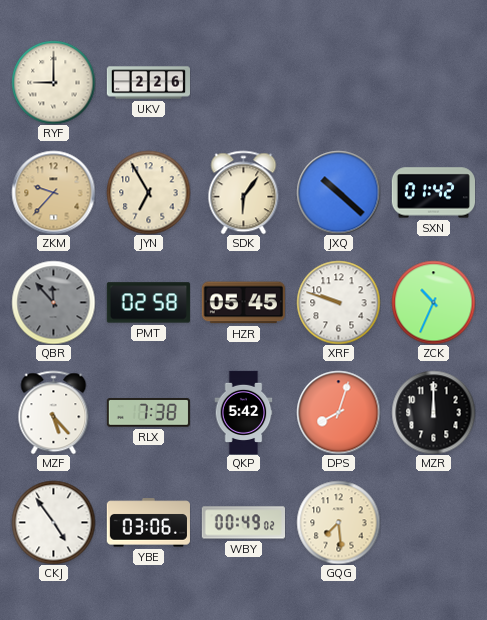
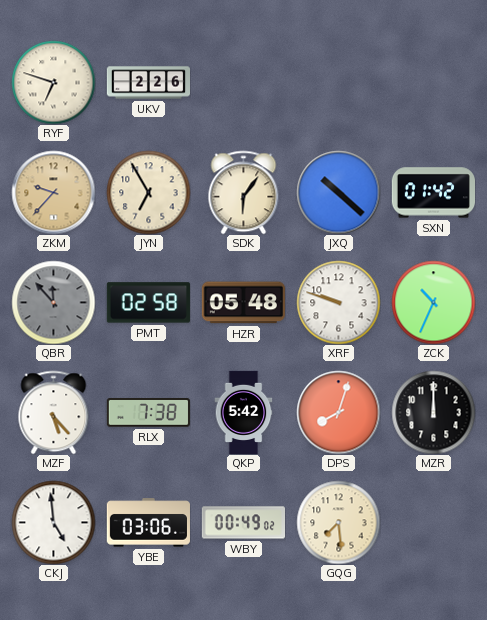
RYF: 9:00 -> 6:48 (53, 82)
HZR: 05:45 -> 05:48 (243, 303)
CKJ: 4:54 -> 4:59 (53, 522)
